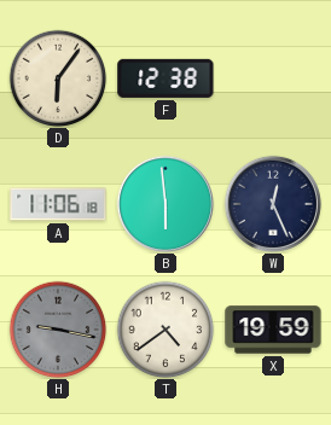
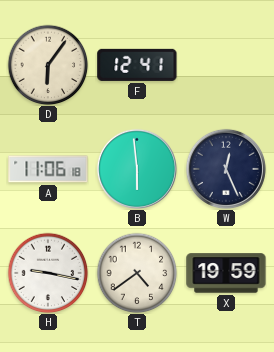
F: 12:38 -> 12:41 (137, 65)
H dial: grey -> white (48, 273)
